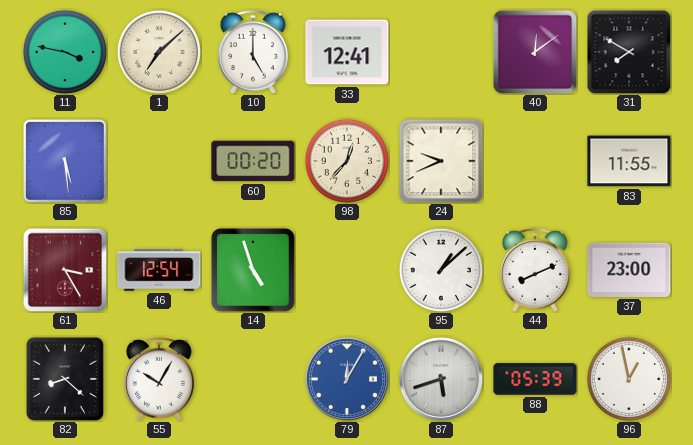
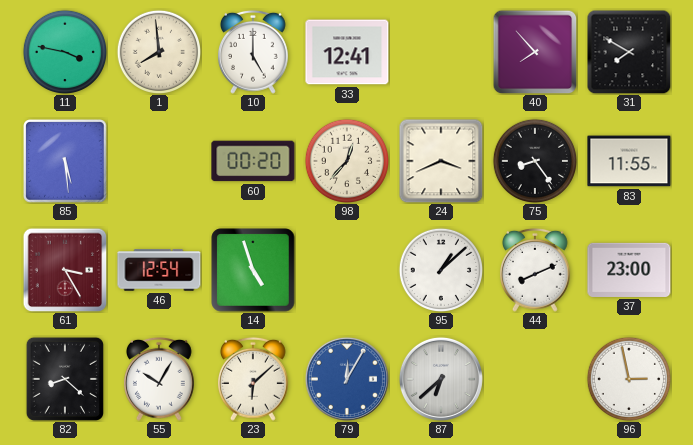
1: 7:08 -> 7:59 (158, 51)
40: 12:09 -> 7:53 (535, 52)
24: 9:41 -> 3:41 (441, 161)
75: none -> 8:24 (534, 160)
23: none -> 6:08 (254, 379)
87: 5:42 -> 6:38 (441, 379)
88: 05:39 -> none (535, 379)
96: 12:58 -> 2:58 (628, 378)
